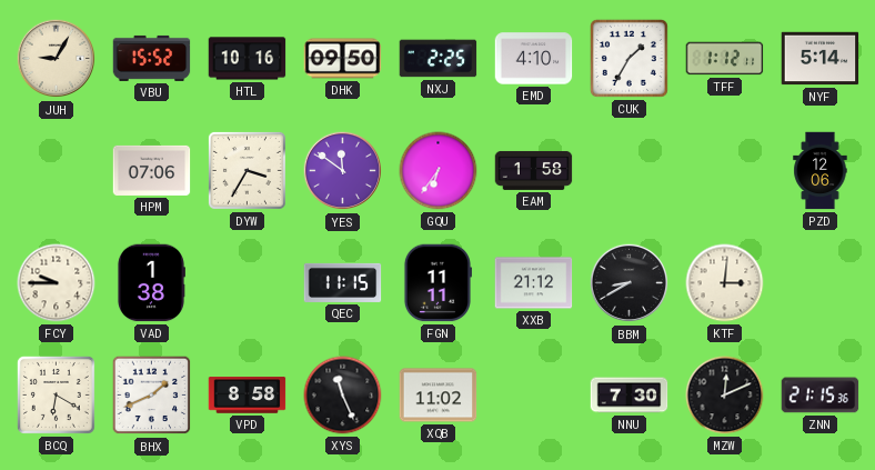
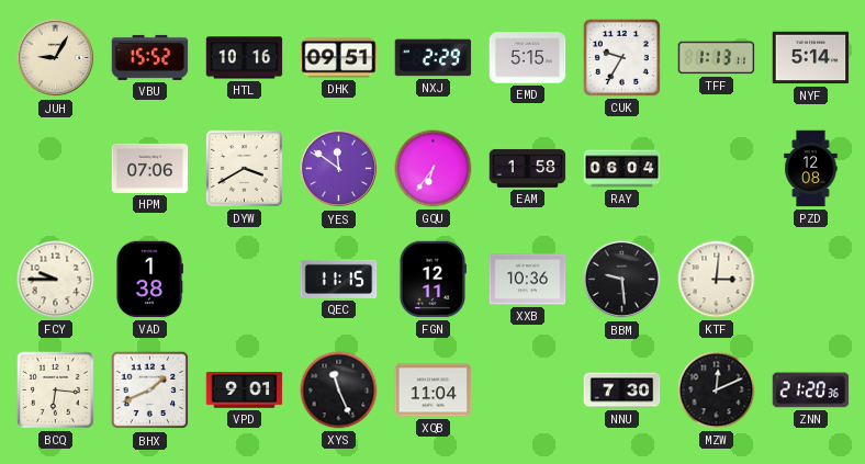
DHK: 09:50 -> 09:51 (339, 58)
NXJ: 2:25 -> 2:29 (434, 58)
EMD: 4:10 -> 5:15 (528, 58)
CUK: 1:35 -> 9:35 (621, 57)
TFF: 1:12 -> 1:13 (717, 58)
DYW: 3:35 -> 3:40 (244, 168)
RAY: none -> 06:04 (622, 169)
PZD: 12:06 -> 12:08 (811, 169)
FGN: 11:11 -> 12:11 (432, 280)
XXB: 21:12 -> 10:36 (528, 280)
BBM: 8:40 -> 9:29 (622, 280)
BCQ: 6:20 -> 6:16 (55, 389)
VPD: 8:58 -> 9:01 (245, 391)
XQB: 11:02 -> 11:04 (434, 391)
ZNN: 21:15 -> 21:20 (811, 391)
